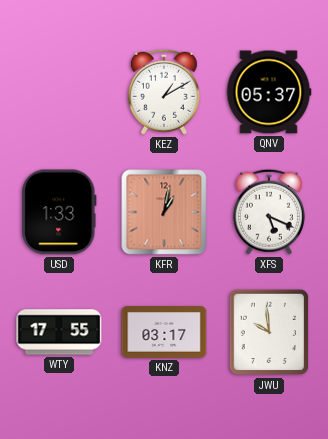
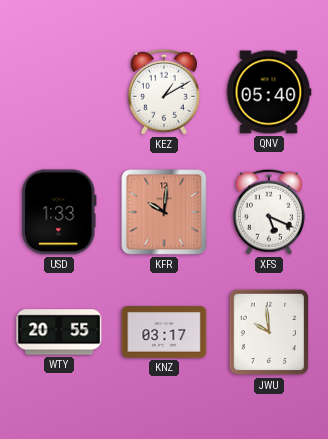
QNV: 05:37 -> 05:40 (269, 92)
KFR: 1:02 -> 10:01 (164, 212)
WTY: 17:55 -> 20:55 (59, 332)
